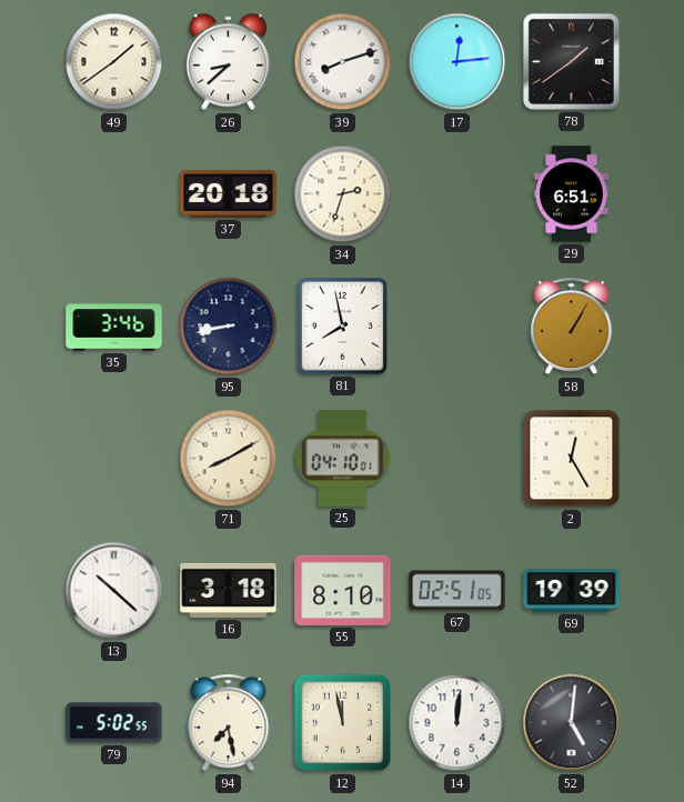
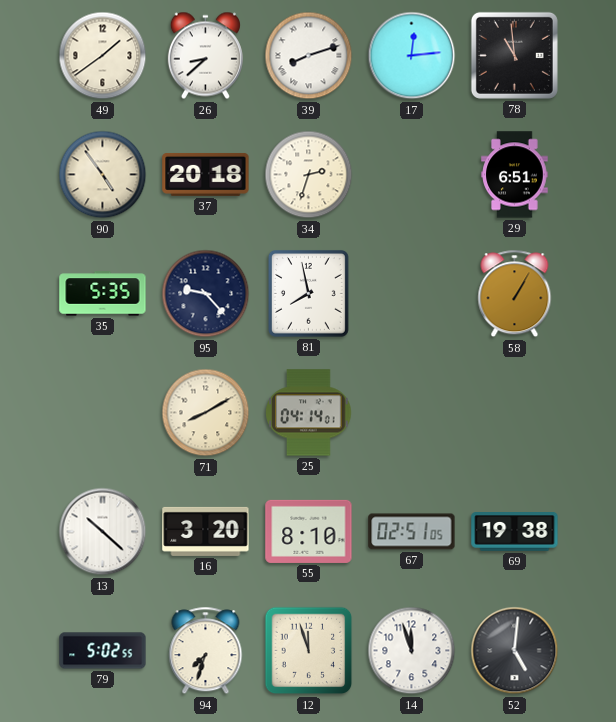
78: 1:39 -> 10:59 (514, 55)
90: none -> 4:54 (103, 175)
35: 3:46 -> 5:35 (103, 294)
95: 8:43 -> 9:23 (206, 294)
25: 04:10 -> 04:14 (309, 413)
2: 12:25 -> none (572, 459)
16: 3:18 -> 3:20 (206, 531)
69: 19:39 -> 19:38 (515, 532)
94: 7:28 -> 7:33 (206, 651)
12: 11:58 -> 11:57 (309, 651)
14: 12:01 -> 11:57 (412, 651)
